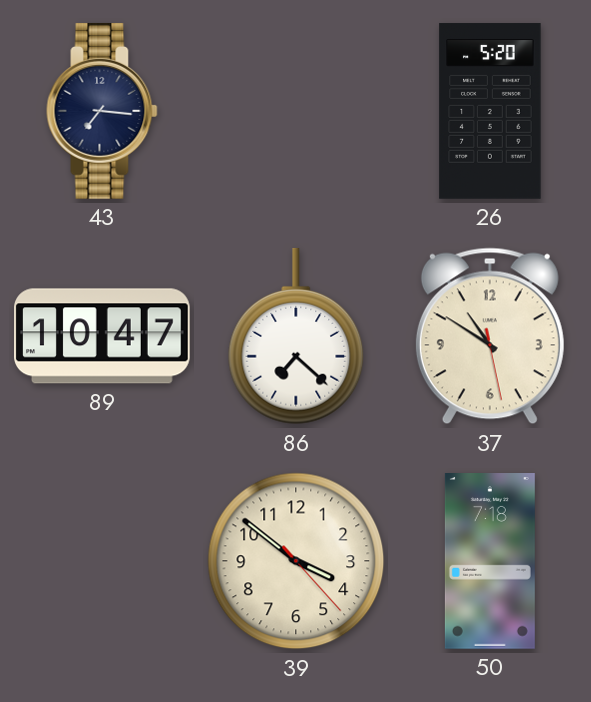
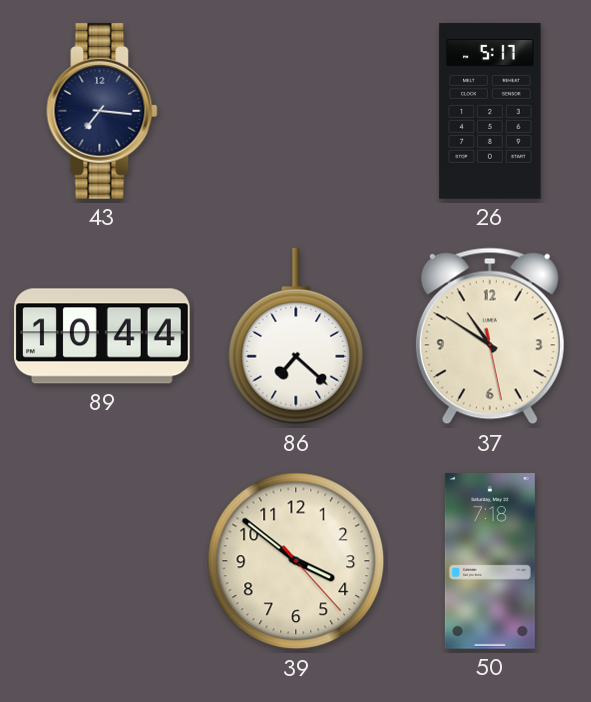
26: 5:20 -> 5:17 (490, 111)
89: 10:47 -> 10:44 (103, 336)
